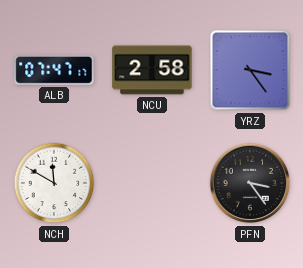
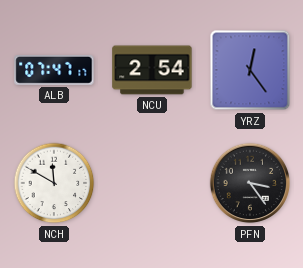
NCU: 2:58 -> 2:54 (152, 70)
YRZ: 3:24 -> 12:24 (250, 70)
